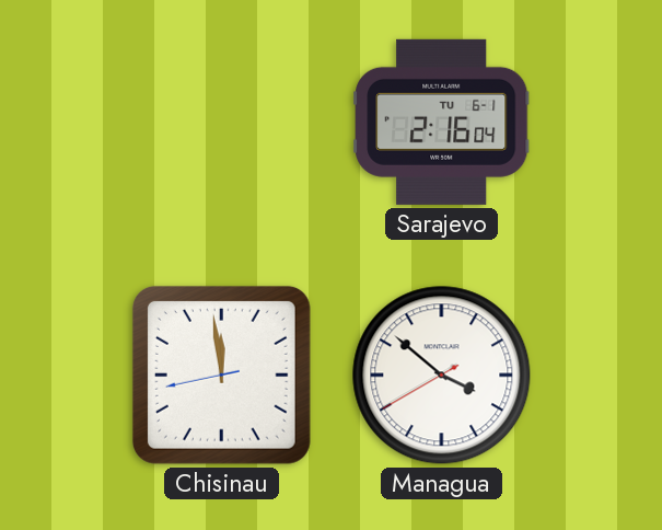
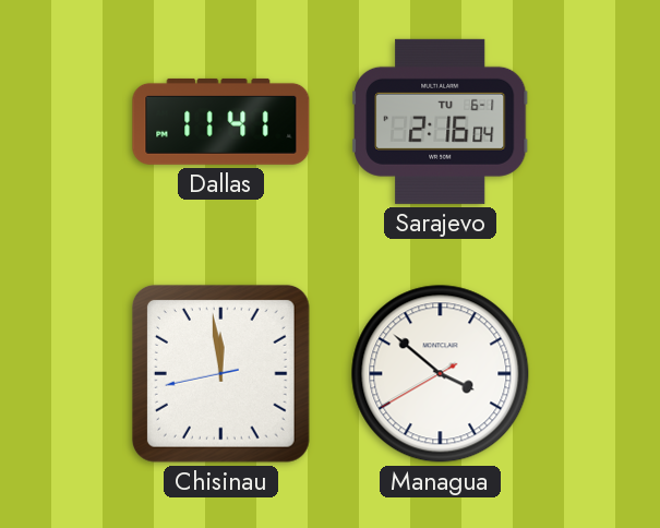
Dallas: none -> 11:41 (221, 121)
